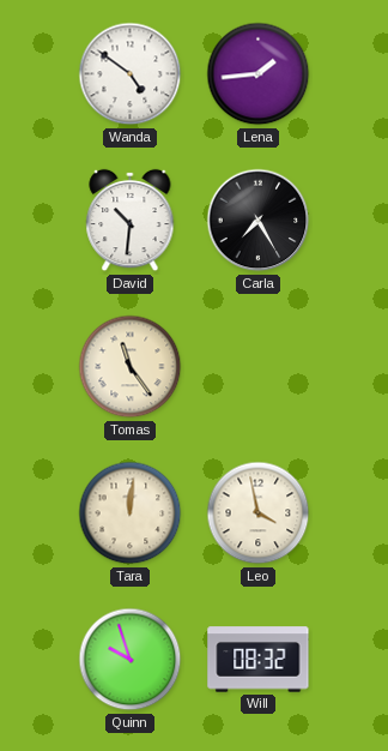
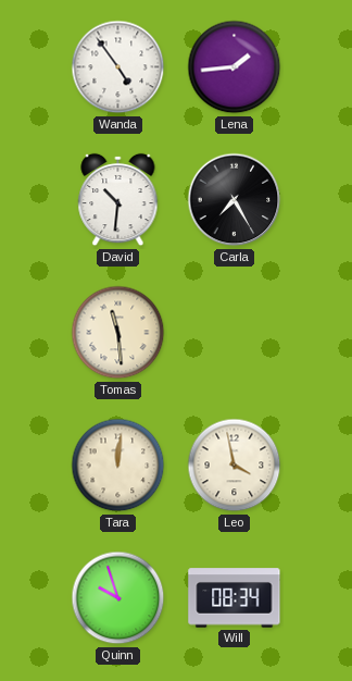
Wanda: 4:51 -> 4:54 (118, 67)
Tomas: 11:24 -> 11:29 (118, 333)
Will: 08:32 -> 08:34 (235, 598)
